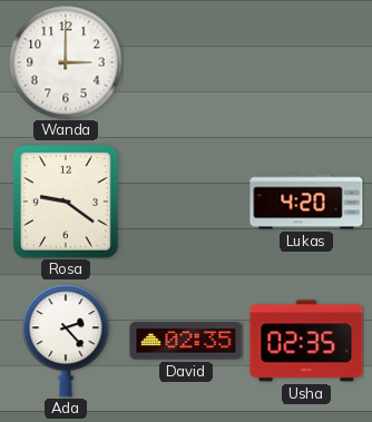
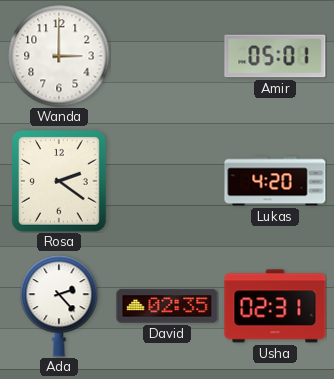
Amir: none -> 05:01 (275, 56)
Rosa: 9:21 -> 2:21 (59, 182)
Usha: 02:35 -> 02:31 (275, 306)
